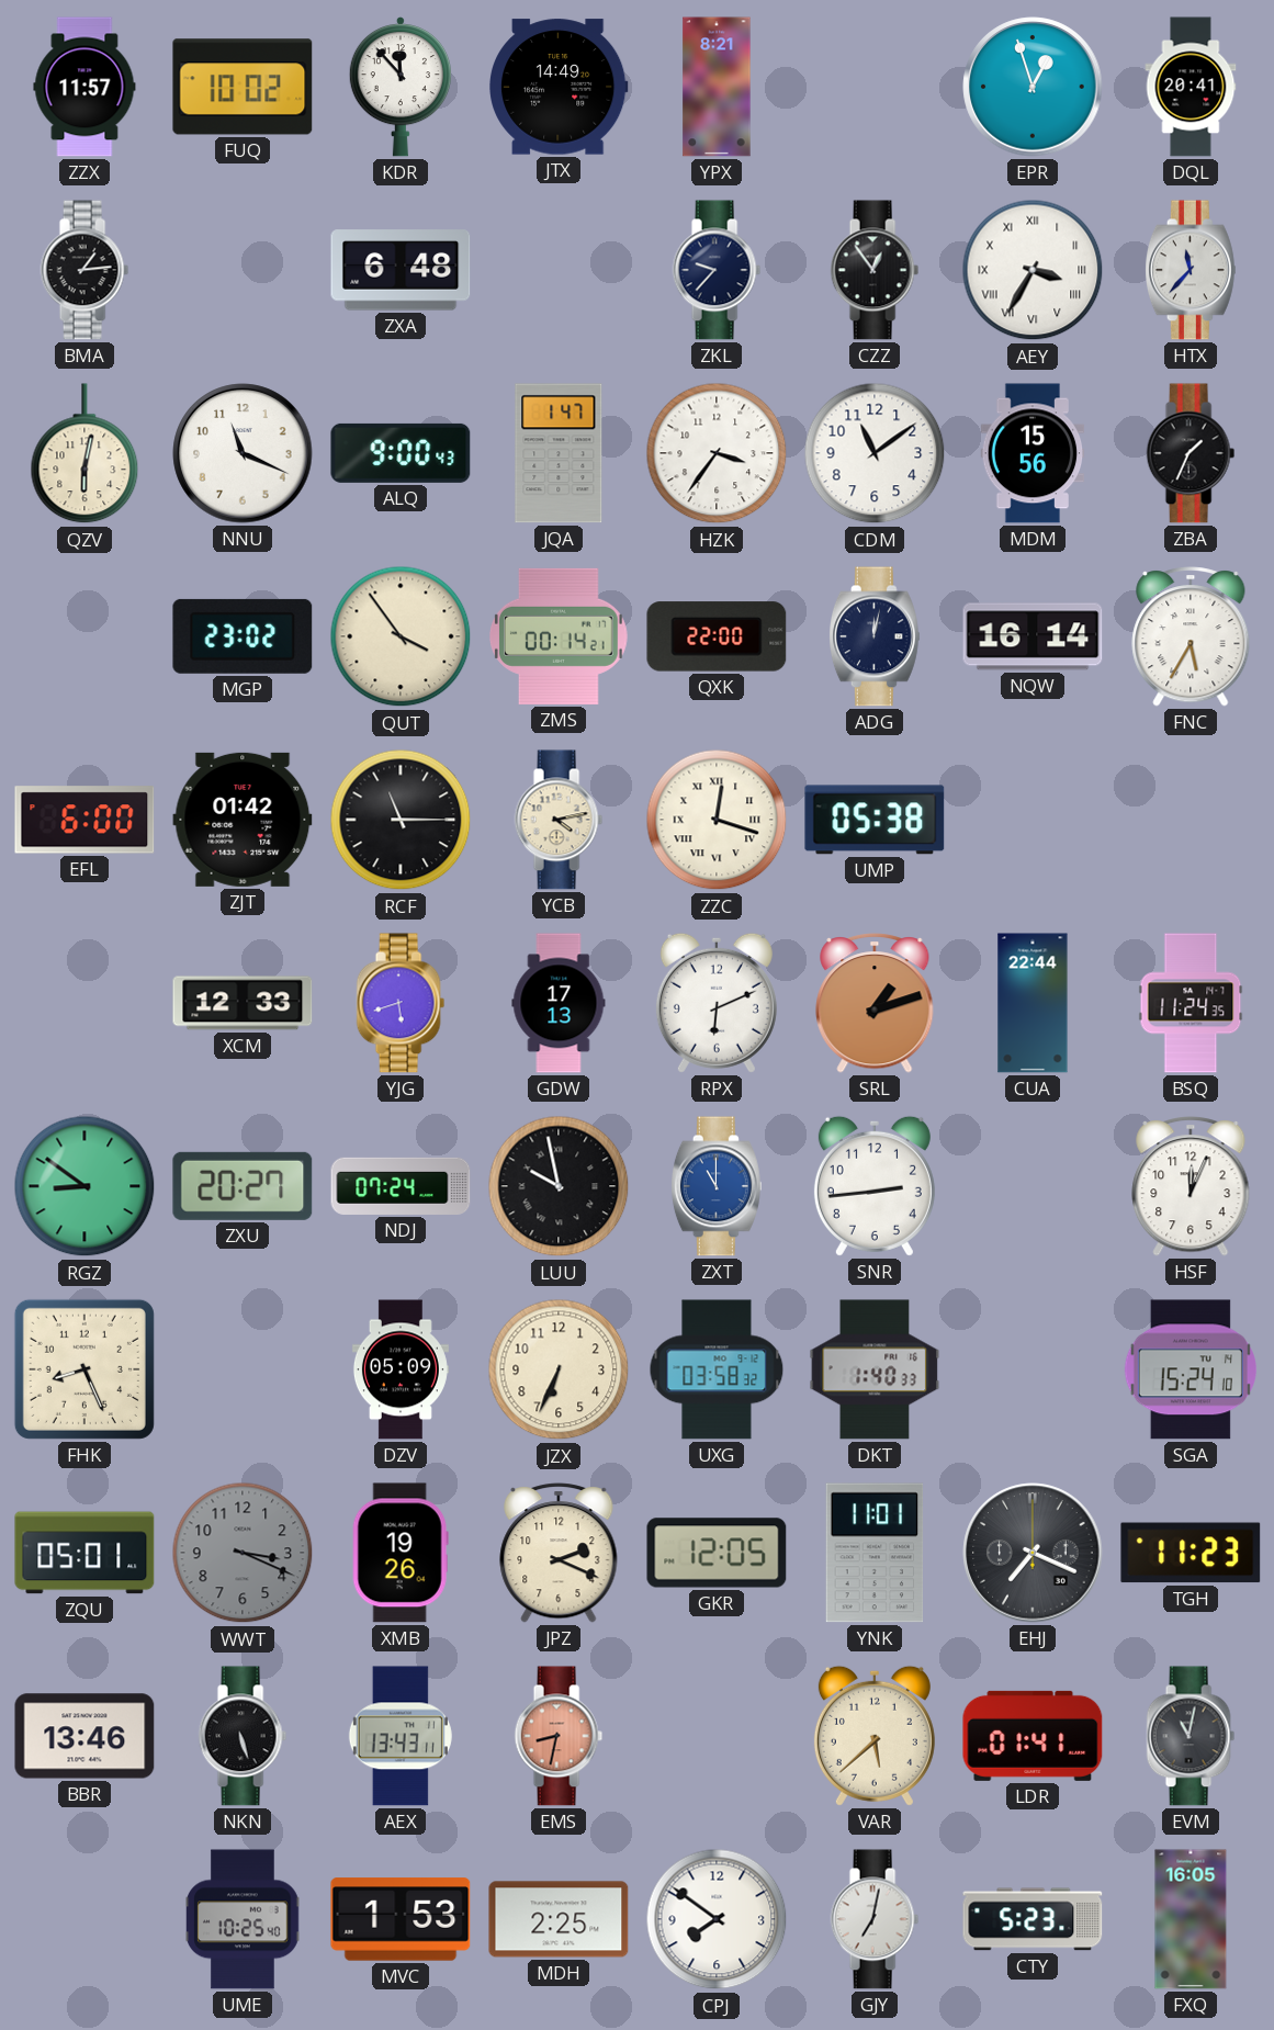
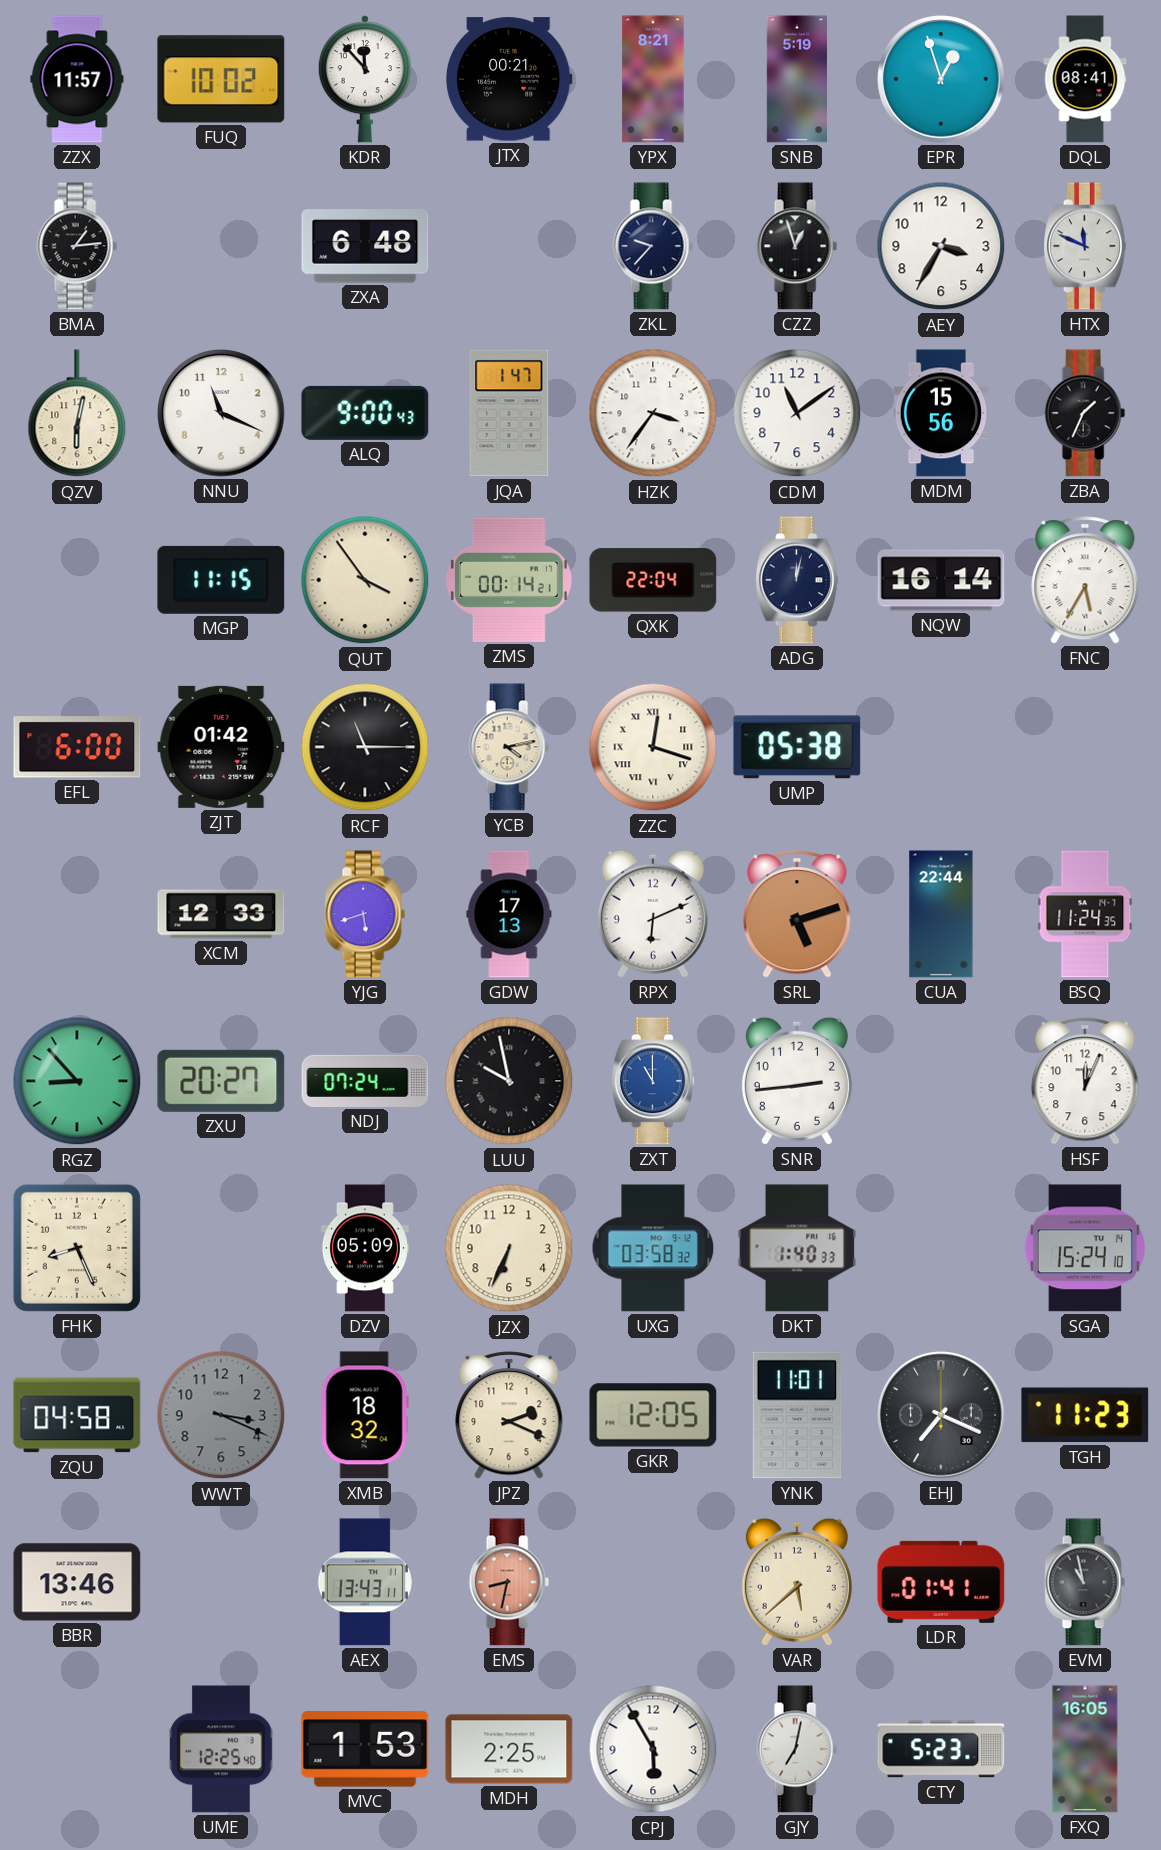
JTX: 14:49 -> 00:21 (510, 79)
SNB: none -> 5:19 (796, 79)
DQL: 20:41 -> 08:41 (1085, 79)
CZZ: 12:54 -> 12:57 (797, 246)
AEY numerals: Roman -> Arabic (941, 246)
HTX: 11:37 -> 11:49 (1085, 246)
MGP: 23:02 -> 11:15 (221, 580)
QXK: 22:00 -> 22:04 (653, 580)
SRL: 1:12 -> 5:12 (797, 914)
RGZ: 8:51 -> 8:53 (77, 1081)
ZQU: 05:01 -> 04:58 (77, 1415)
XMB: 19:26 -> 18:32 (365, 1415)
NKN: 5:27 -> none (243, 1736)
EVM: 11:02 -> 10:58 (1085, 1582)
UME: 10:25 -> 12:25 (221, 1749)
CPJ: 7:51 -> 5:55 (653, 1749)
